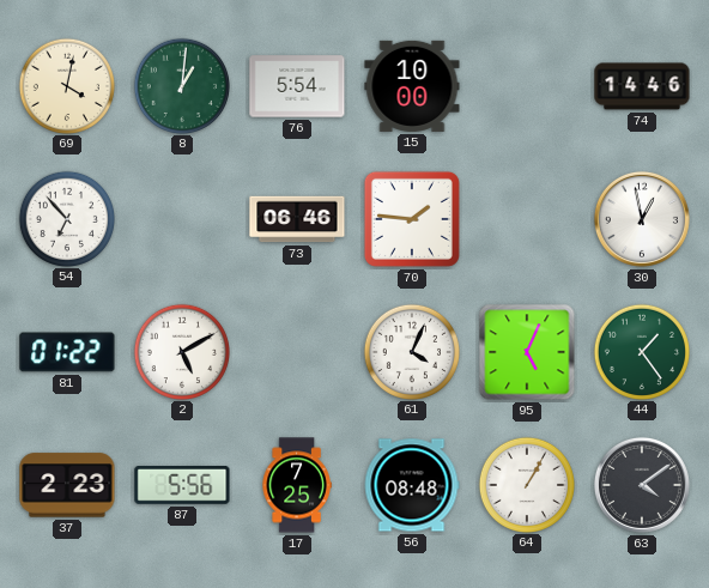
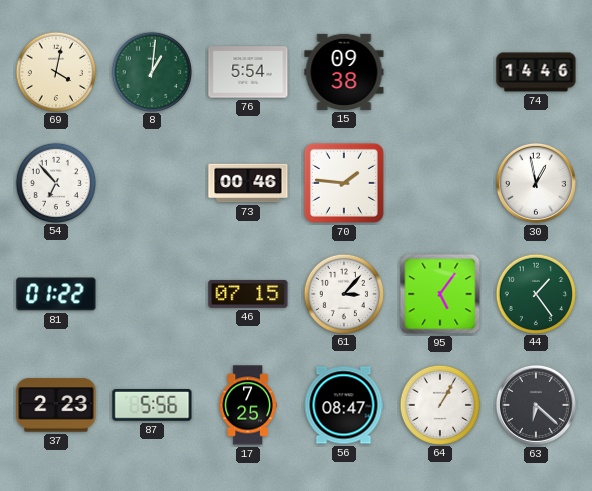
15: 10:00 -> 09:38 (344, 72)
73: 06:46 -> 00:46 (248, 183)
2: 5:10 -> none (181, 351)
46: none -> 07:15 (248, 294)
61: 4:04 -> 3:07 (343, 293)
95: 5:04 -> 5:06 (440, 294)
56: 08:48 -> 08:47 (344, 405)
63: 4:09 -> 6:22 (536, 405)
